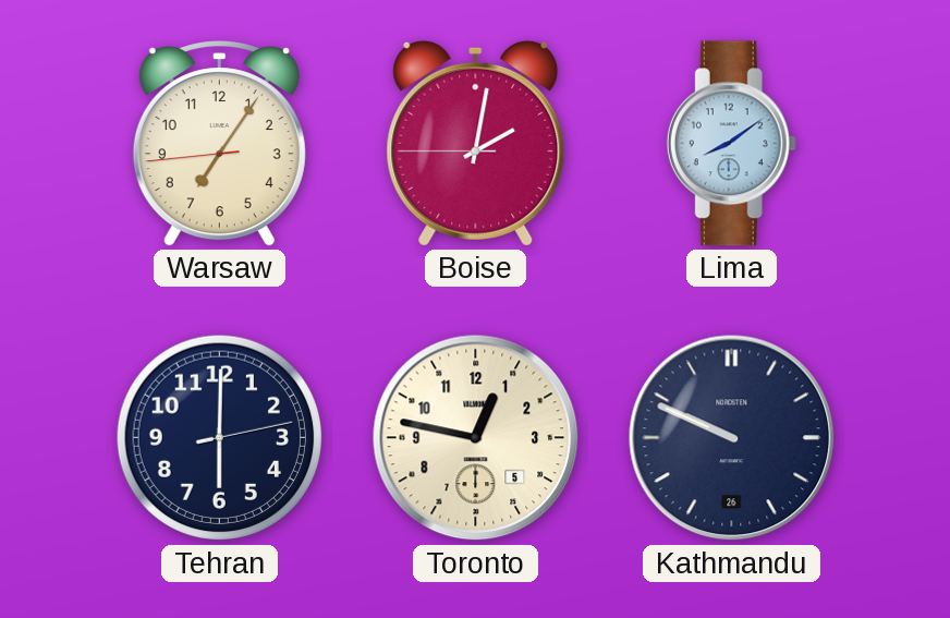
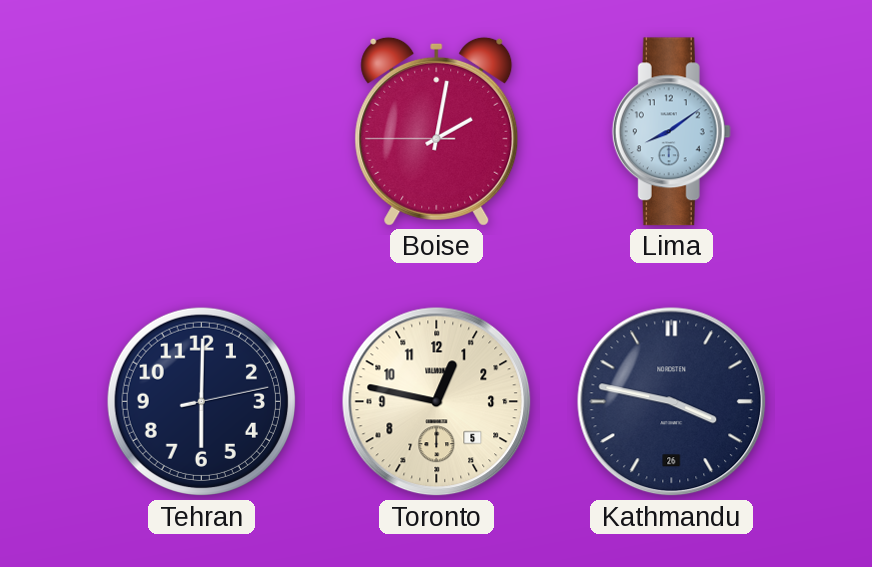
Warsaw: 7:05 -> none (219, 144)
Kathmandu: 9:49 -> 3:47 (672, 402)
